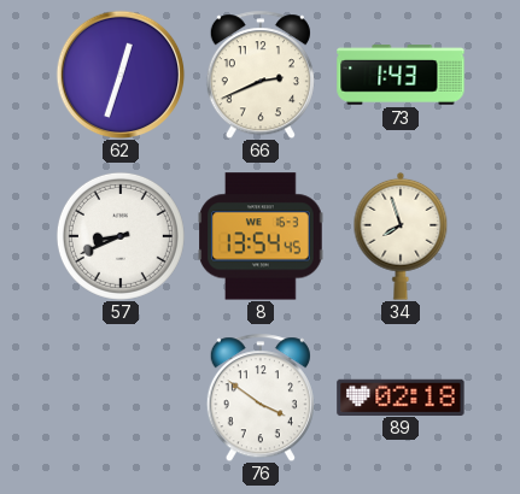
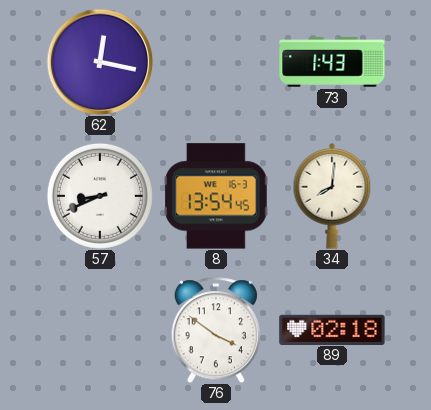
62: 12:33 -> 12:17 (100, 62)
66: 2:41 -> none (261, 75)
34: 7:57 -> 8:01 (332, 196)
